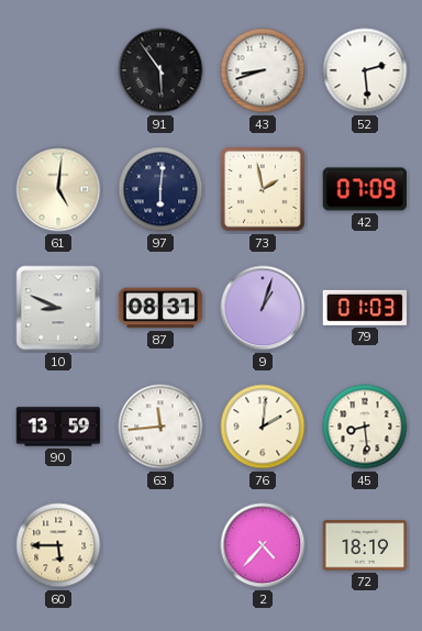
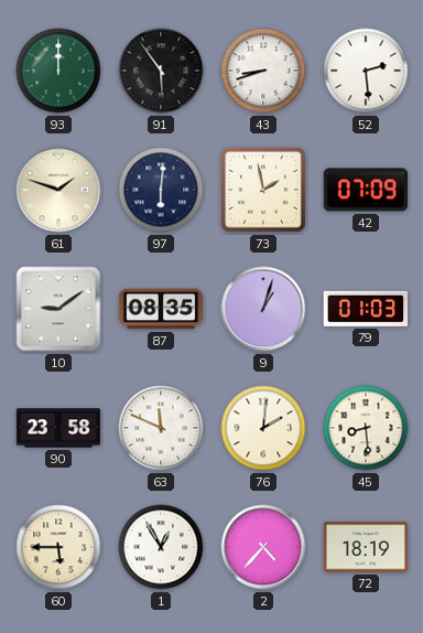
93: none -> 12:00 (58, 71)
61: 5:01 -> 1:48 (58, 190)
10: 8:49 -> 9:09 (58, 309)
87: 08:31 -> 08:35 (161, 309)
90: 13:59 -> 23:58 (58, 428)
63: 11:44 -> 11:49 (161, 428)
1: none -> 12:55 (161, 547)
